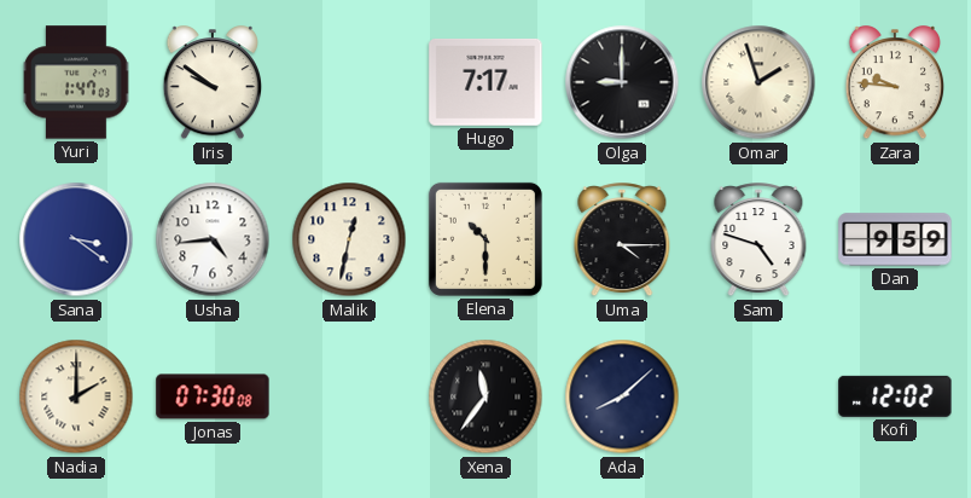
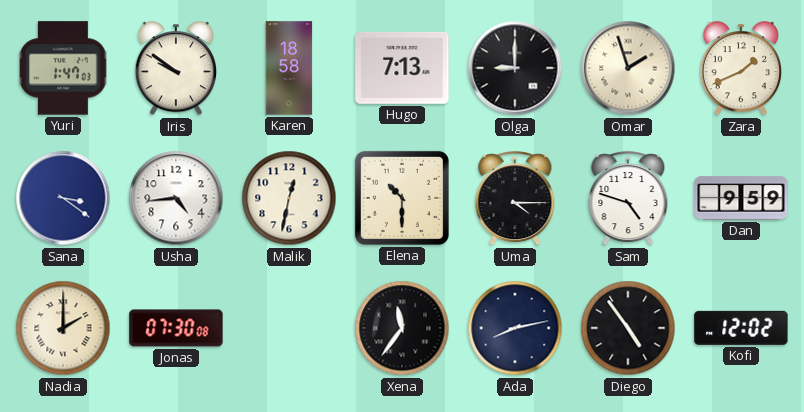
Karen: none -> 18:58 (289, 68)
Hugo: 7:17 -> 7:13 (402, 68)
Zara: 9:46 -> 1:41 (740, 69)
Ada: 8:08 -> 8:13 (515, 328)
Diego: none -> 4:54 (628, 328)
